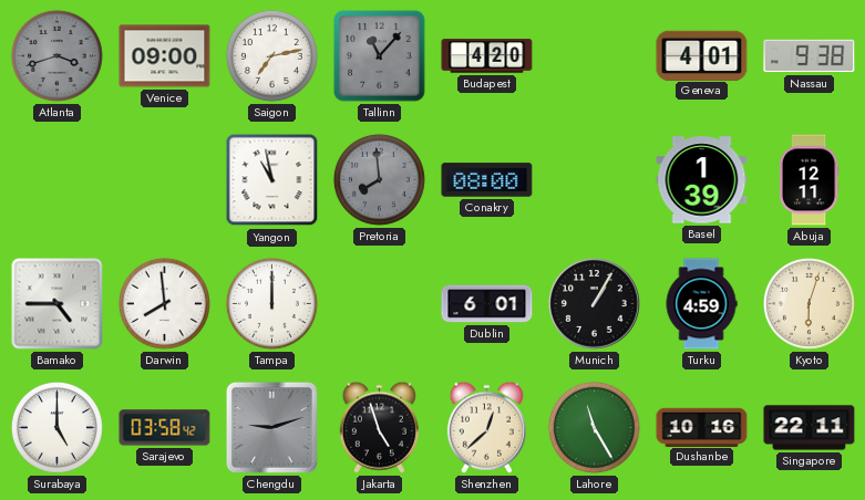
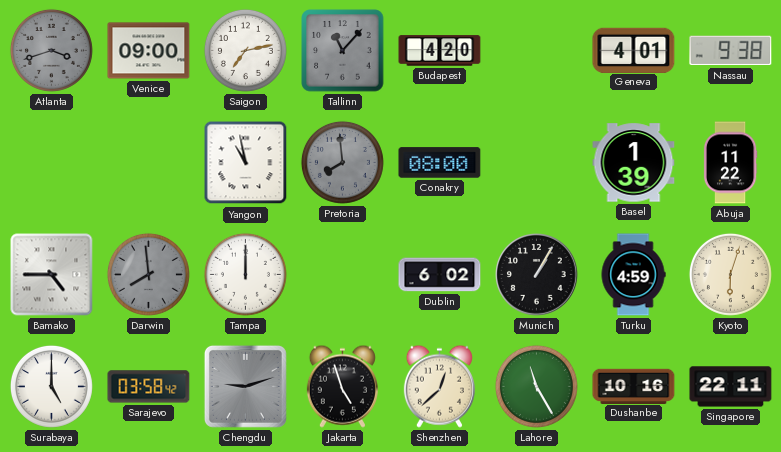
Abuja: 12:11 -> 11:22 (730, 163)
Darwin dial: white -> grey (148, 274)
Dublin: 6:01 -> 6:02 (440, 275)
